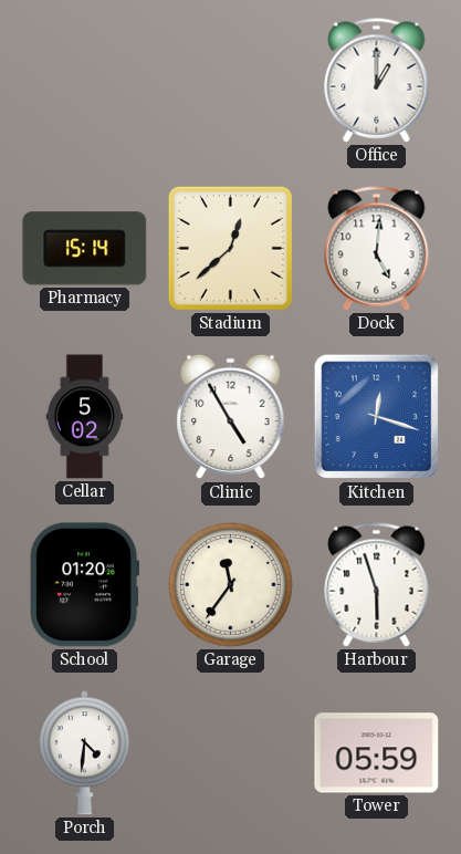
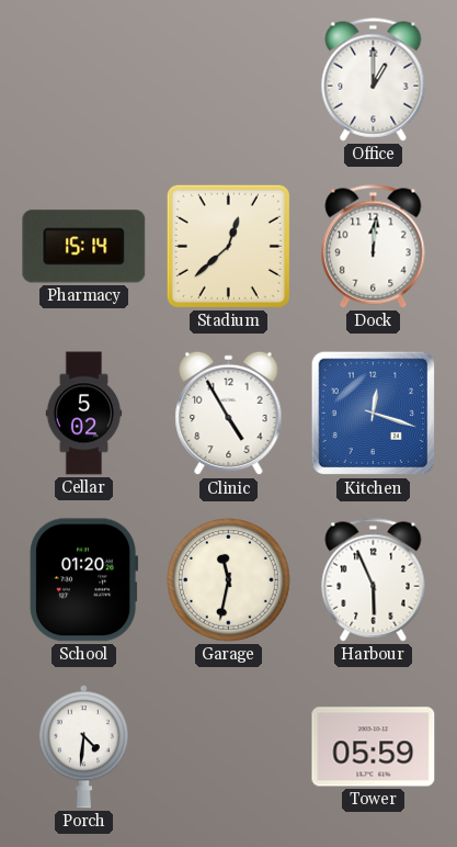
Dock: 5:01 -> 12:01 (374, 247)
Garage: 11:36 -> 11:32 (229, 580)
Harbour: 5:57 -> 5:56 (374, 580)
